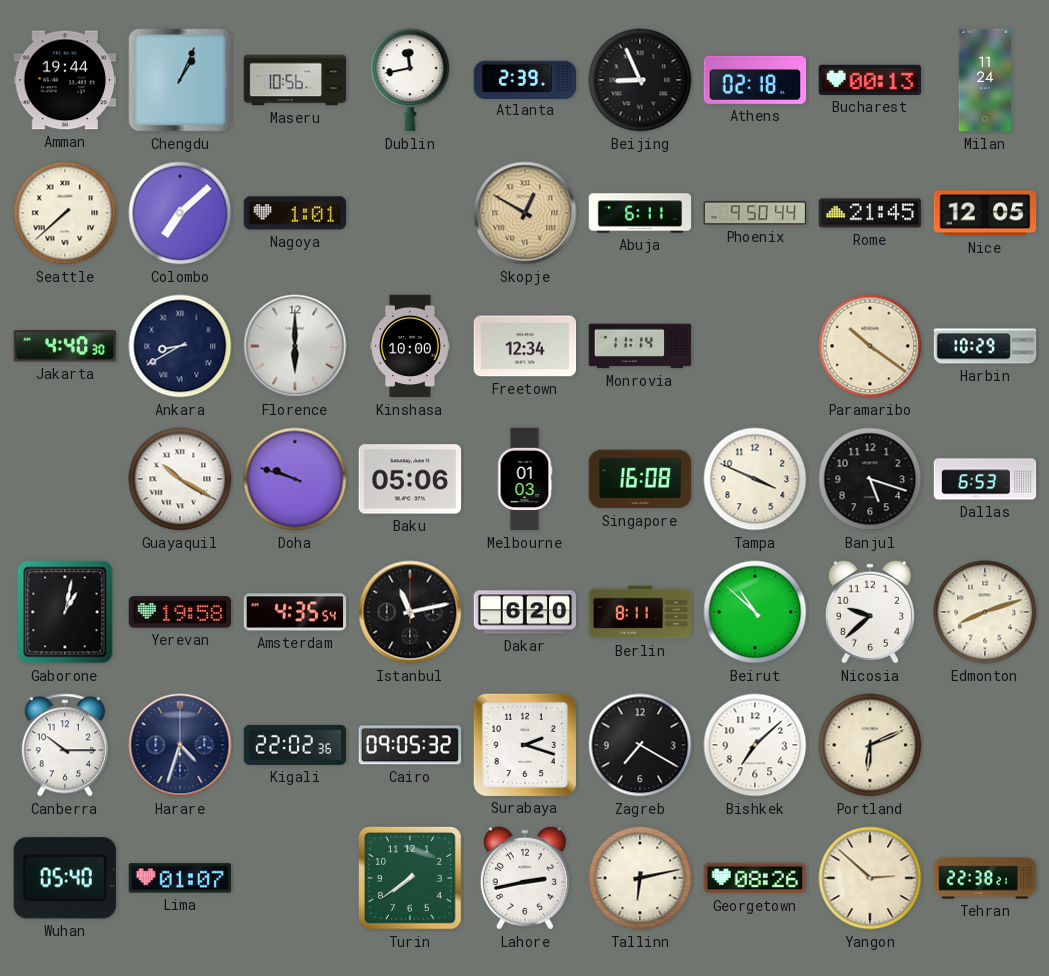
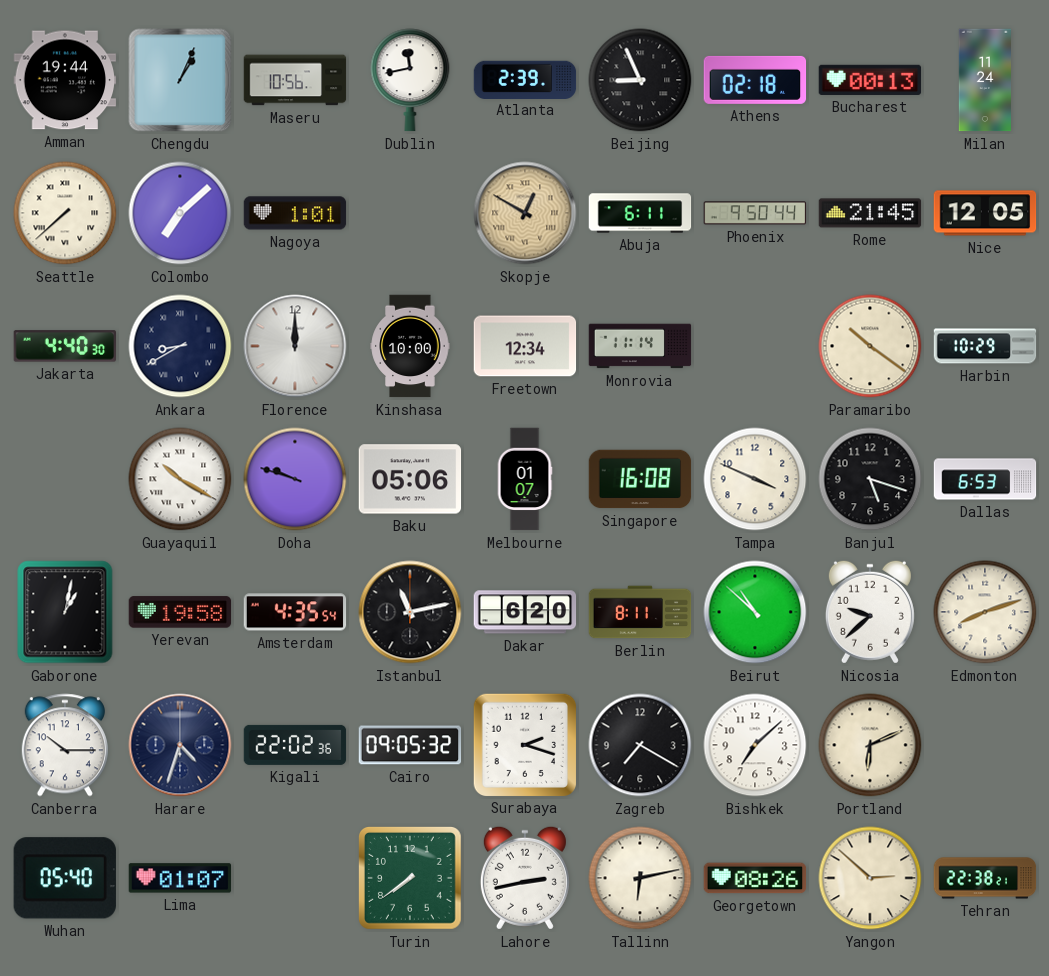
Florence: 6:00 -> 12:00 (295, 346)
Melbourne: 01:03 -> 01:07 (525, 479)
